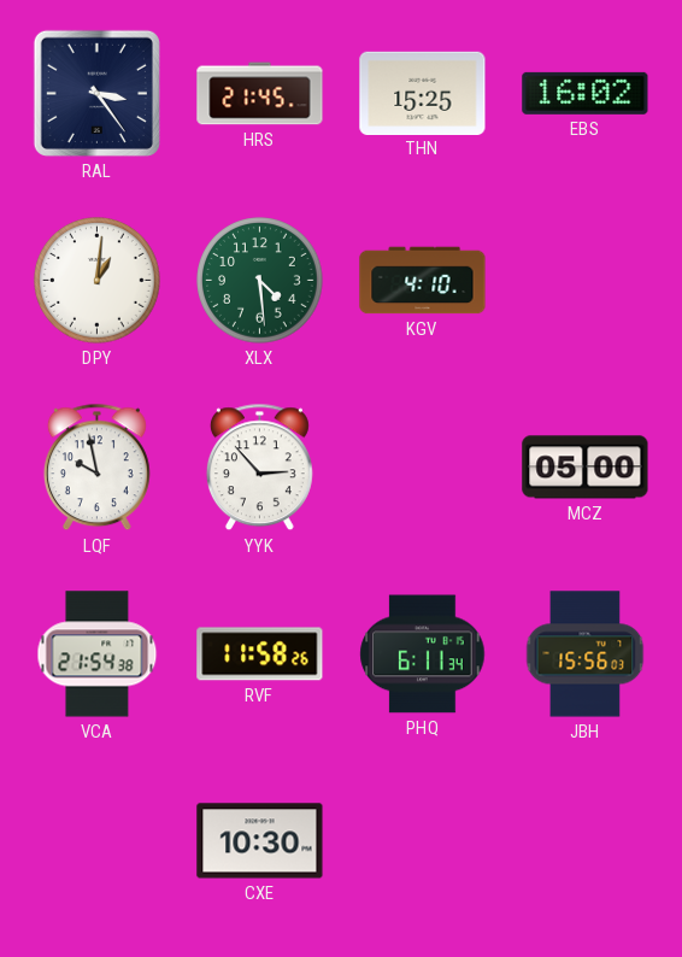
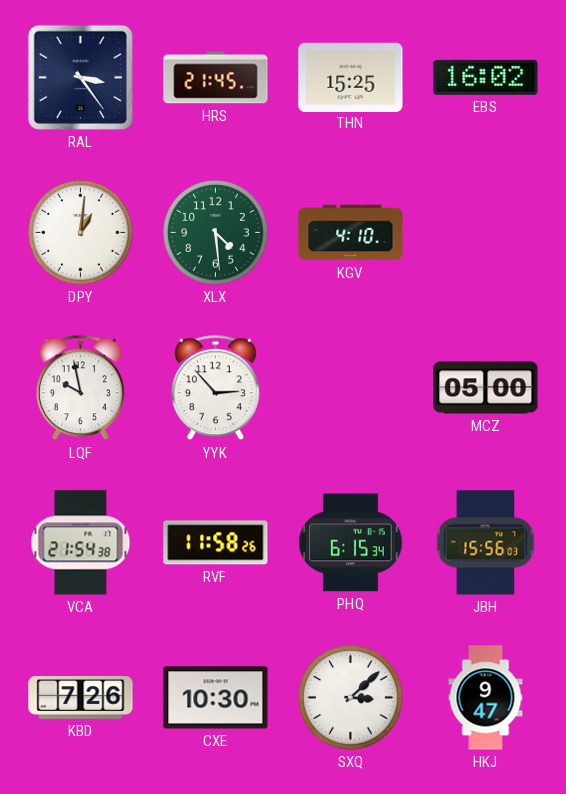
PHQ: 6:11 -> 6:15 (351, 543)
KBD: none -> 7:26 (81, 698)
SXQ: none -> 3:08 (351, 698)
HKJ: none -> 9:47 (486, 698)
